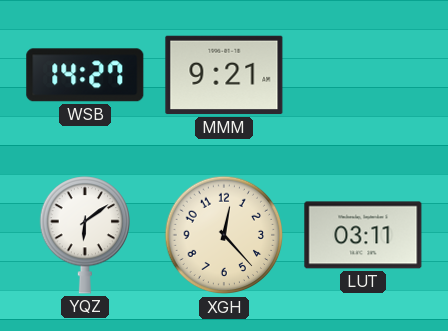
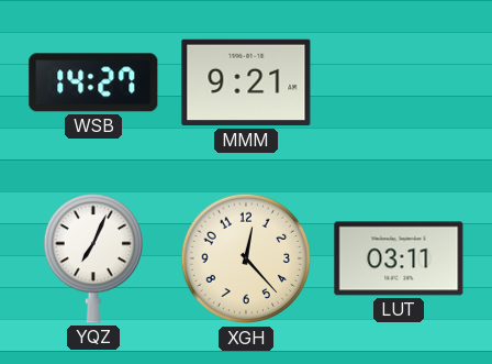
YQZ: 6:09 -> 7:04 (92, 258)
